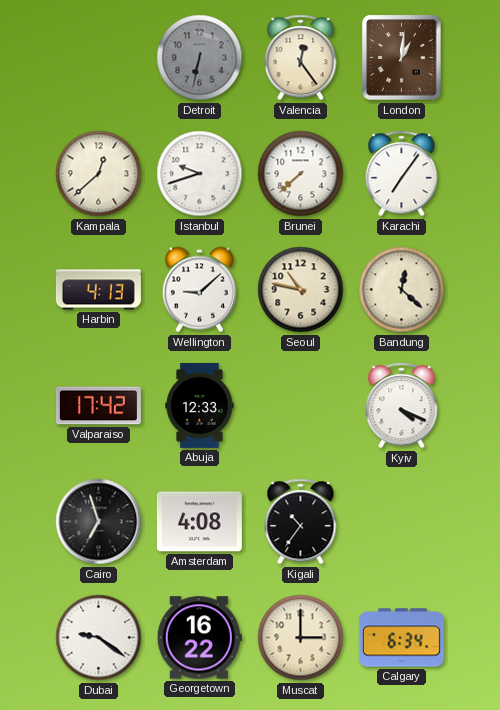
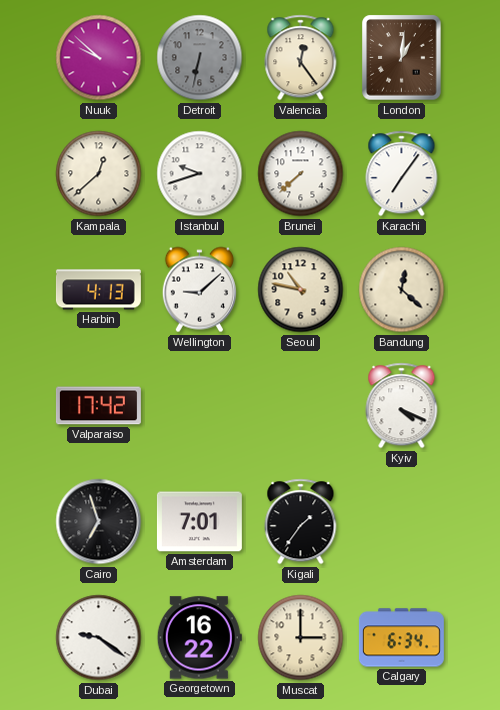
Nuuk: none -> 9:52 (99, 58)
Abuja: 12:33 -> none (200, 405)
Amsterdam: 4:08 -> 7:01 (199, 522)
Kigali: 10:36 -> 1:36 (301, 522)
